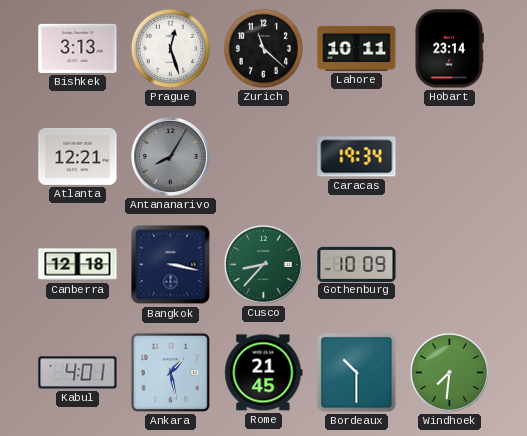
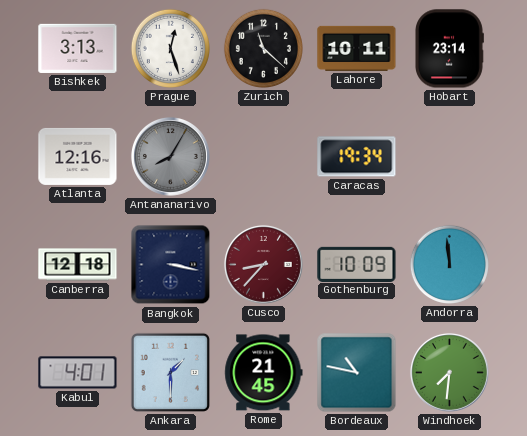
Atlanta: 12:21 -> 12:16 (78, 156)
Cusco dial: green -> burgundy (263, 264)
Andorra: none -> 11:59 (449, 264)
Ankara: 1:28 -> 1:30 (170, 372)
Bordeaux: 10:30 -> 10:47 (357, 373)
